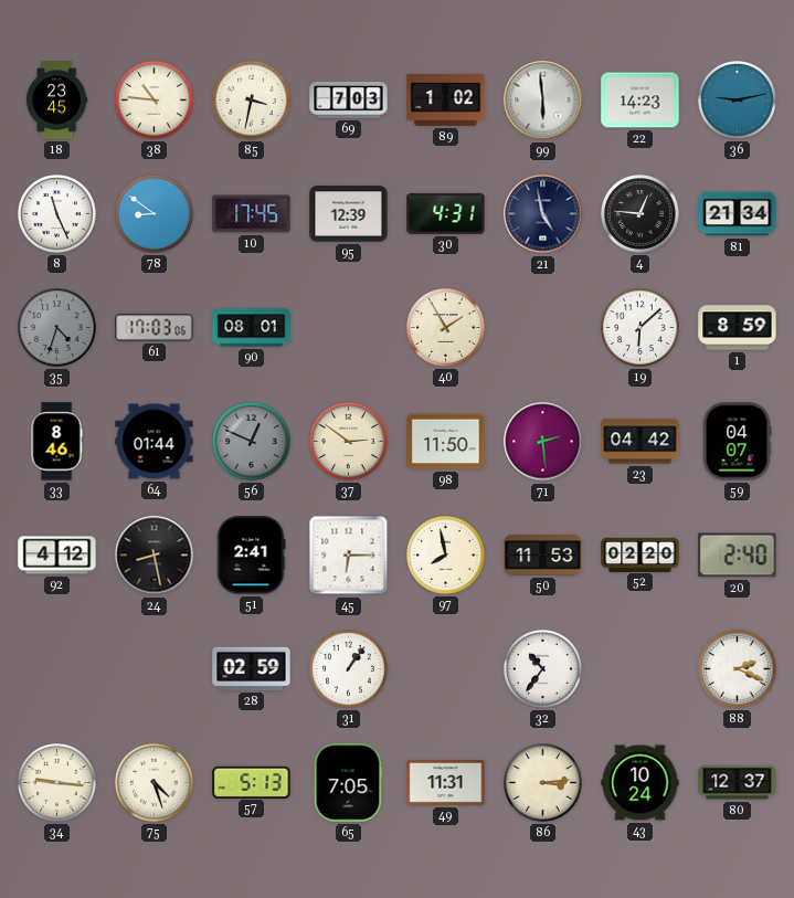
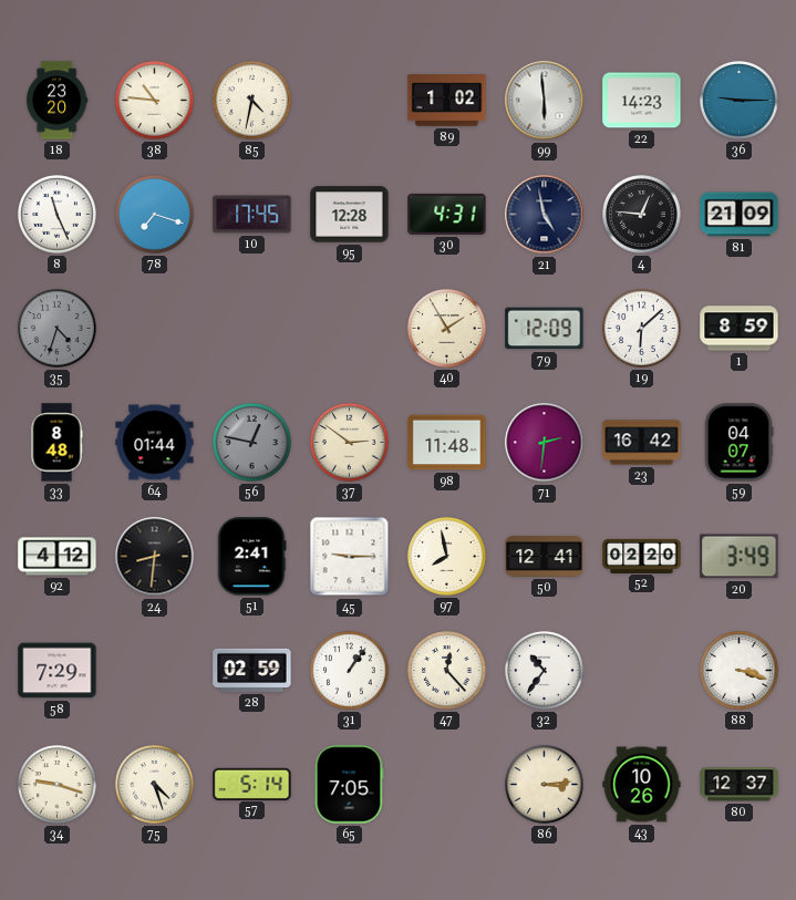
18: 23:45 -> 23:20 (56, 101)
85: 3:32 -> 4:32 (252, 101)
69: 7:03 -> none (349, 101)
36: 9:13 -> 9:15 (740, 101)
78: 8:51 -> 7:18 (155, 215)
95: 12:39 -> 12:28 (350, 215)
81: 21:34 -> 21:09 (740, 215)
61: 17:03 -> none (155, 328)
90: 08:01 -> none (252, 328)
79: none -> 12:09 (545, 329)
33: 8:46 -> 8:48 (56, 443)
56: 12:49 -> 12:47 (252, 443)
98: 11:50 -> 11:48 (447, 443)
71: 2:29 -> 2:31 (545, 443)
23: 04:42 -> 16:42 (642, 443)
24: 8:28 -> 8:31 (155, 557)
45: 6:15 -> 9:15 (350, 557)
50: 11:53 -> 12:41 (545, 556)
20: 2:40 -> 3:49 (740, 557)
58: none -> 7:29 (58, 671)
47: none -> 12:23 (447, 671)
88: 2:19 -> 3:18 (740, 671)
34: 9:16 -> 9:18 (58, 785)
57: 5:13 -> 5:14 (252, 784)
49: 11:31 -> none (446, 783)
43: 10:24 -> 10:26 (642, 785)
